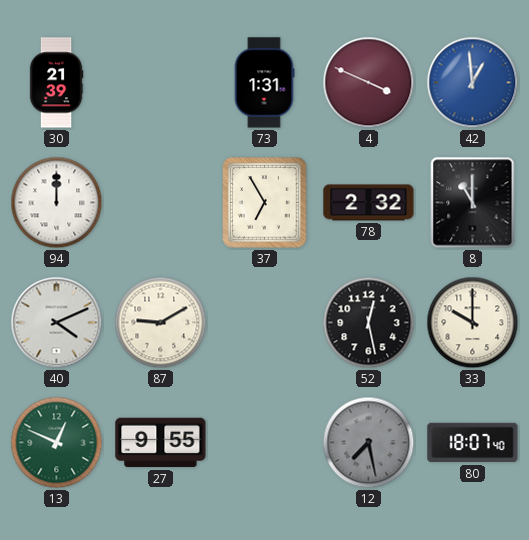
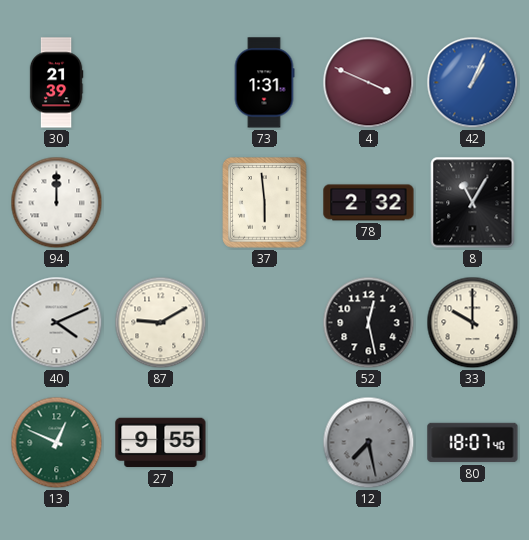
42: 12:59 -> 1:04 (473, 83)
37: 6:55 -> 5:59 (265, 203)
8: 11:00 -> 11:05 (473, 203)
